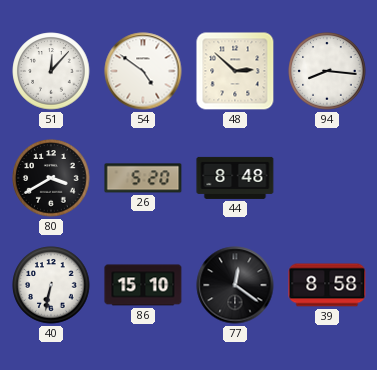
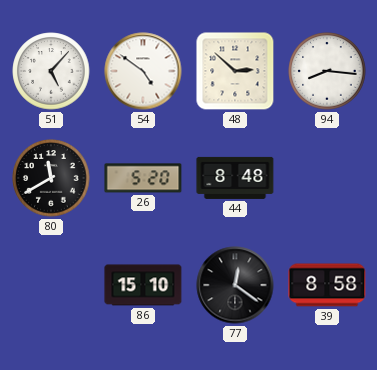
51: 12:07 -> 5:07 (51, 71)
80: 3:40 -> 11:40 (51, 178)
40: 6:32 -> none (51, 285)
